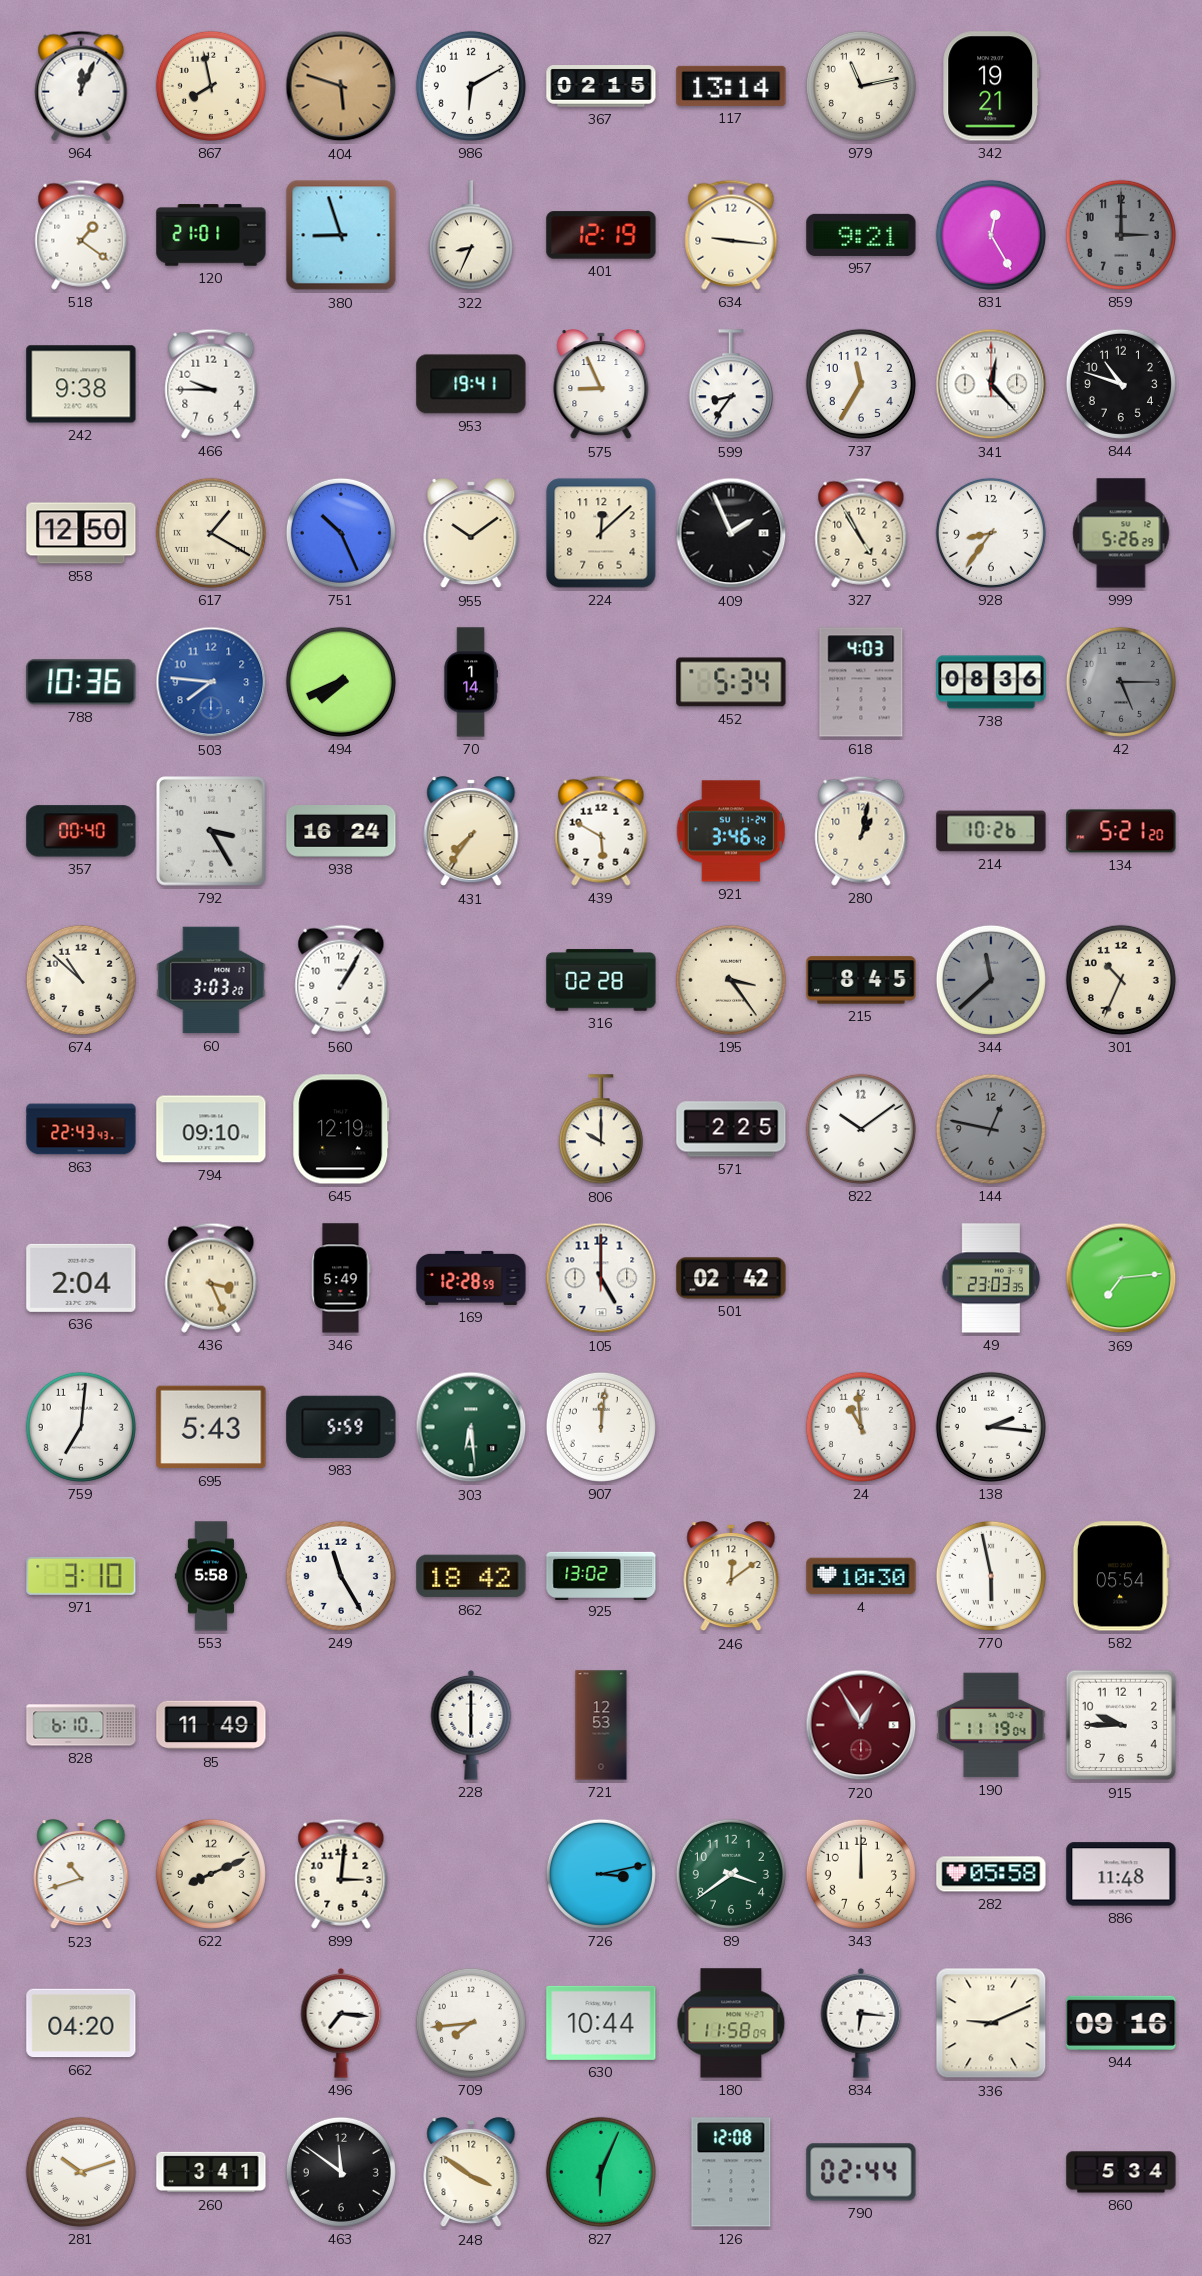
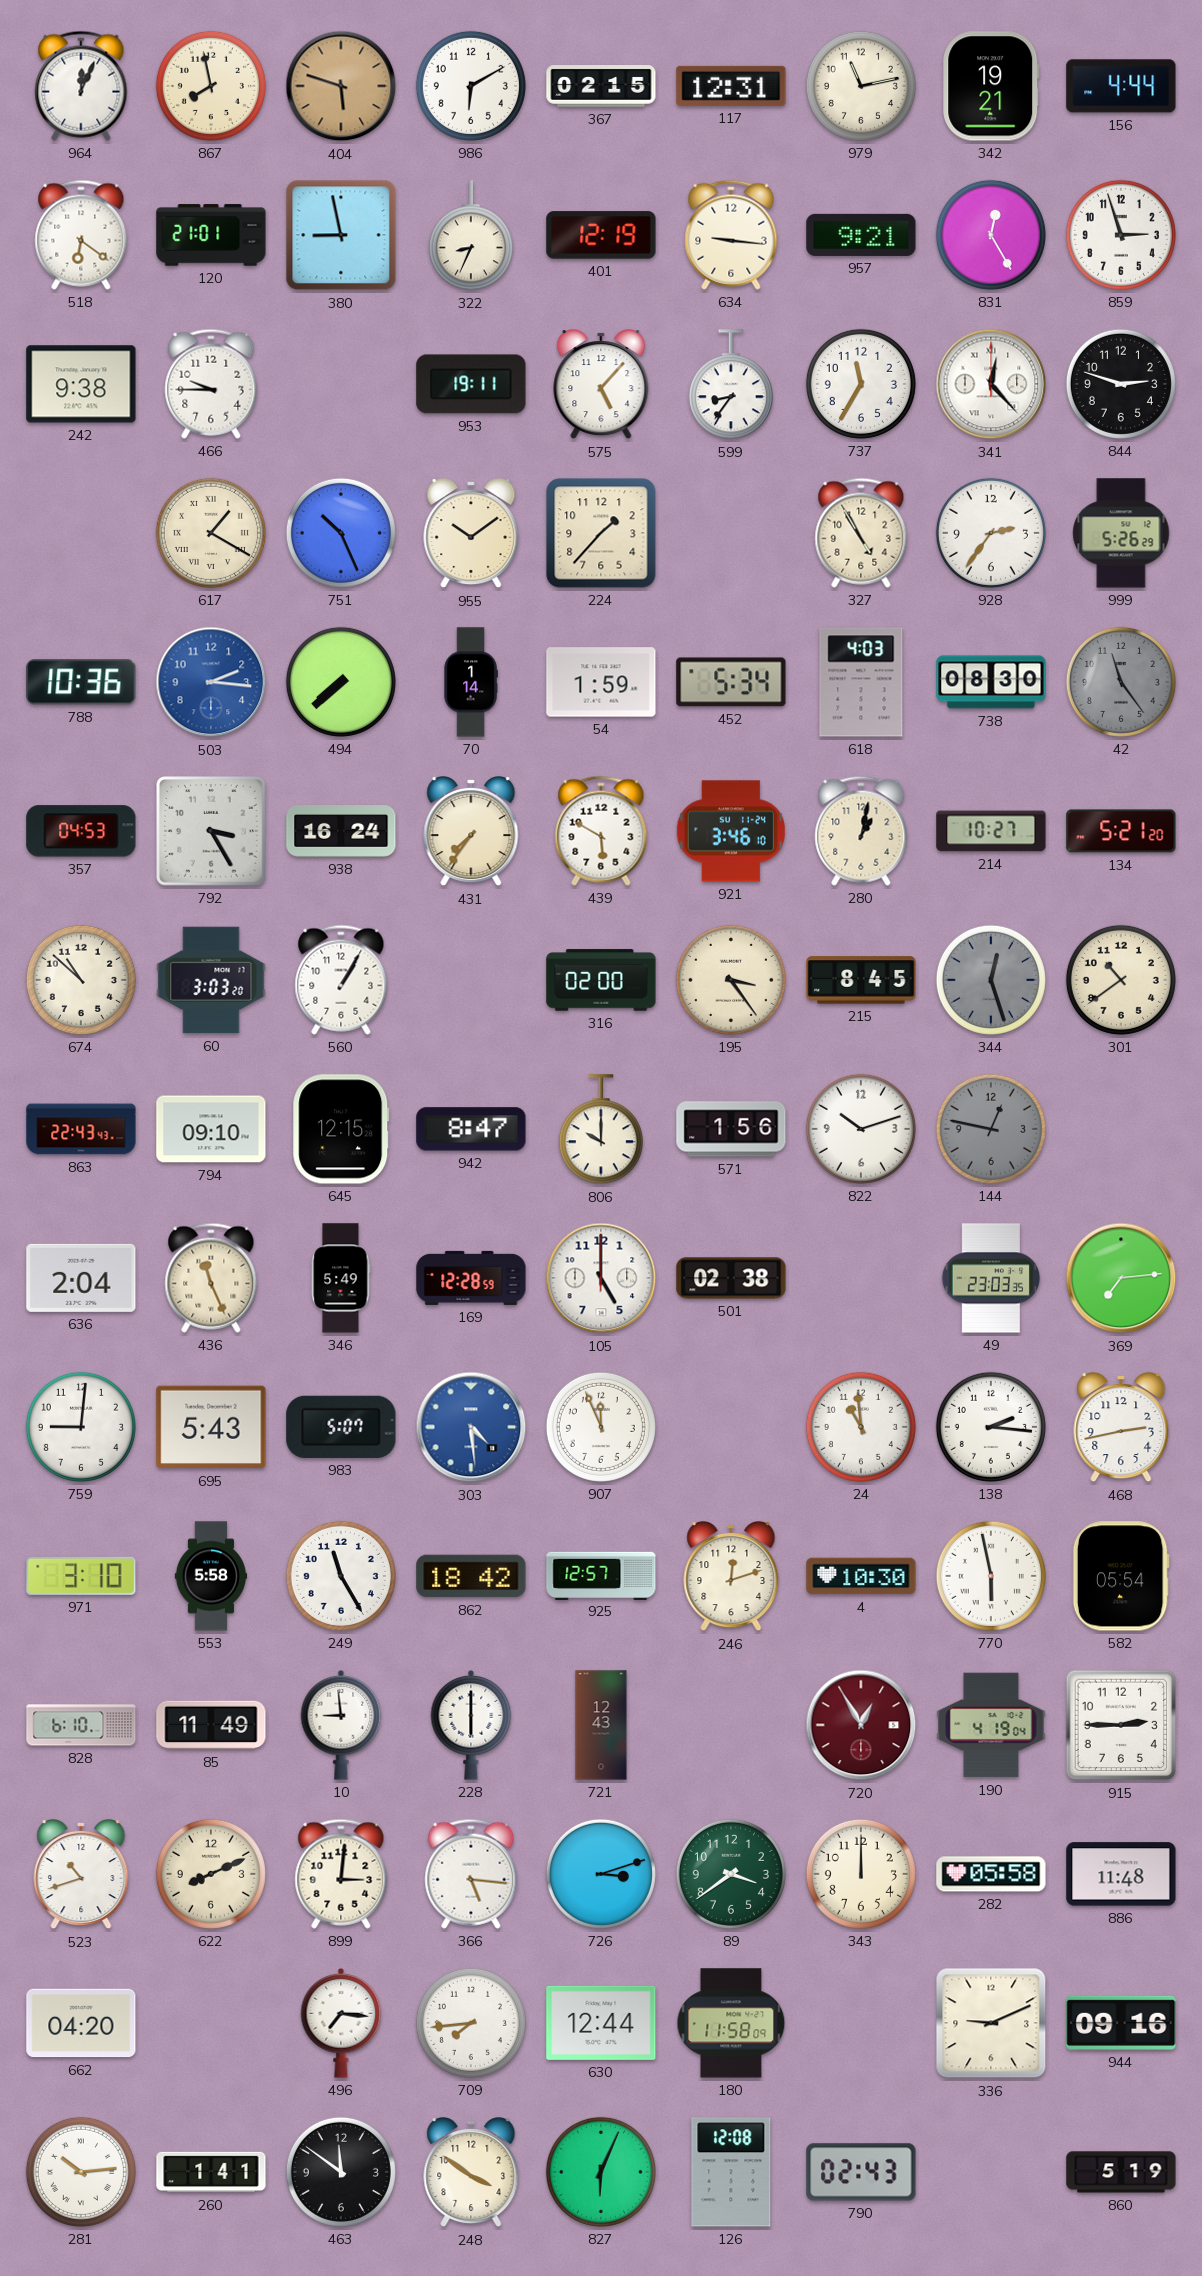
117: 13:14 -> 12:31 (731, 86)
156: none -> 4:44 (1121, 86)
518: 1:21 -> 6:21 (81, 235)
380: 8:57 -> 8:58 (341, 235)
859: 3:00 -> 2:57 (1121, 235)
859 dial: grey -> white (1121, 235)
953: 19:41 -> 19:11 (471, 384)
575: 8:56 -> 5:07 (601, 385)
844: 10:48 -> 2:48 (1121, 384)
858: 12:50 -> none (81, 533)
224: 12:08 -> 1:37 (601, 533)
409: 1:56 -> none (731, 533)
928: 8:36 -> 2:36 (991, 533)
503: 7:46 -> 2:16 (211, 682)
494: 7:41 -> 7:38 (341, 682)
54: none -> 1:59 (601, 682)
738: 08:36 -> 08:30 (991, 682)
42: 5:15 -> 11:24 (1121, 682)
357: 00:40 -> 04:53 (81, 831)
921: 3:46:42 -> 3:46:10 (731, 831)
214: 10:26 -> 10:27 (991, 831)
316: 02:28 -> 02:00 (601, 980)
344: 11:38 -> 12:27 (991, 980)
301: 10:34 -> 10:39 (1121, 980)
645: 12:19 -> 12:15 (341, 1129)
942: none -> 8:47 (471, 1129)
571: 2:25 -> 1:56 (731, 1129)
822: 10:09 -> 10:12 (861, 1129)
436: 3:26 -> 11:26 (211, 1278)
501: 02:42 -> 02:38 (731, 1278)
759: 7:01 -> 9:01 (81, 1427)
983: 5:59 -> 5:07 (341, 1427)
303: 6:29 -> 4:29 (471, 1427)
303 dial: green -> blue (471, 1427)
907: 12:01 -> 11:56 (601, 1427)
468: none -> 2:43 (1121, 1428)
925: 13:02 -> 12:57 (601, 1575)
246: 12:09 -> 12:12 (731, 1577)
10: none -> 8:59 (341, 1725)
721: 12:53 -> 12:43 (601, 1725)
190: 11:19 -> 4:19 (991, 1725)
915: 9:45 -> 2:45 (1121, 1725)
366: none -> 5:16 (471, 1874)
726: 3:13 -> 3:12 (601, 1874)
630: 10:44 -> 12:44 (601, 2023)
834: 6:16 -> none (861, 2023)
281: 10:12 -> 10:14 (81, 2172)
260: 3:41 -> 1:41 (211, 2172)
790: 02:44 -> 02:43 (861, 2172)
860: 5:34 -> 5:19 (1121, 2172)
